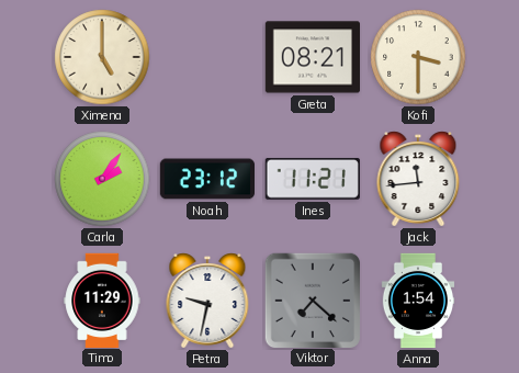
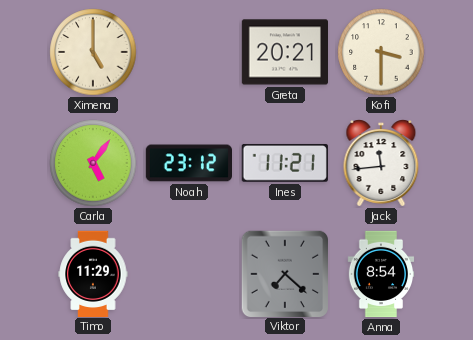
Greta: 08:21 -> 20:21 (284, 52)
Carla: 2:06 -> 5:06 (93, 163)
Petra: 9:32 -> none (207, 301)
Anna: 1:54 -> 8:54 (381, 274)
